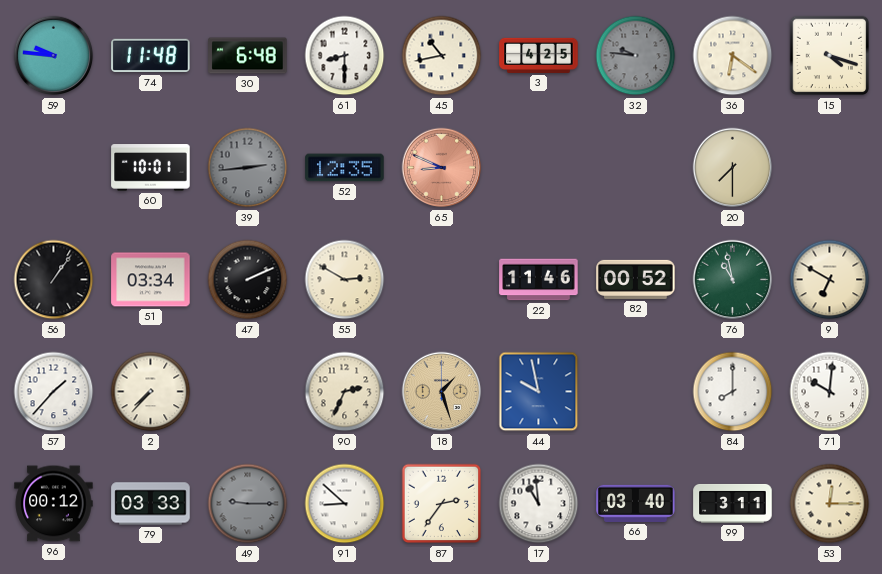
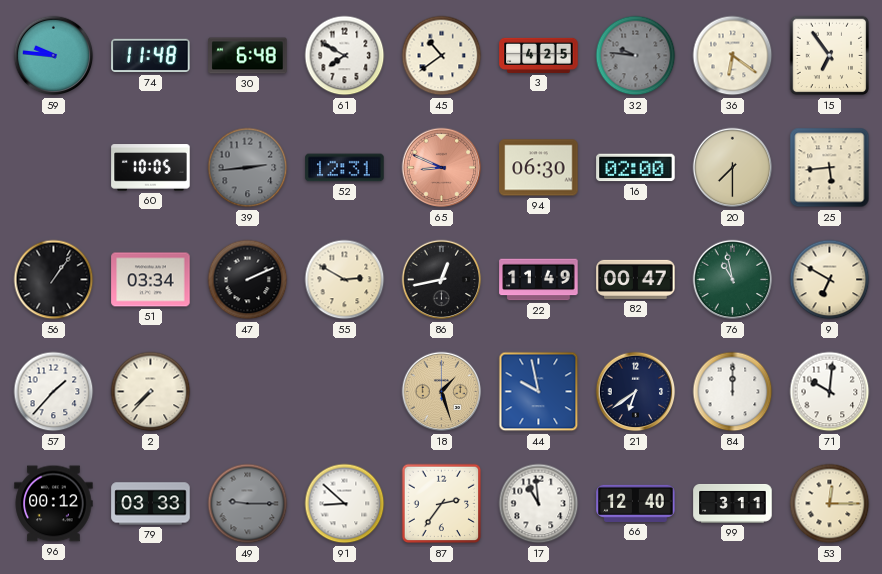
61: 8:30 -> 7:50 (345, 56)
45: 10:43 -> 10:39 (442, 56)
15: 4:18 -> 6:54 (830, 56)
60: 10:01 -> 10:05 (151, 168)
52: 12:35 -> 12:31 (345, 168)
94: none -> 06:30 (539, 168)
16: none -> 02:00 (636, 168)
25: none -> 5:44 (830, 168)
86: none -> 12:43 (442, 280)
22: 11:46 -> 11:49 (539, 280)
82: 00:52 -> 00:47 (636, 279)
90: 2:34 -> none (345, 392)
21: none -> 6:39 (636, 392)
84: 8:00 -> 12:00 (733, 392)
66: 03:40 -> 12:40 (636, 503)
